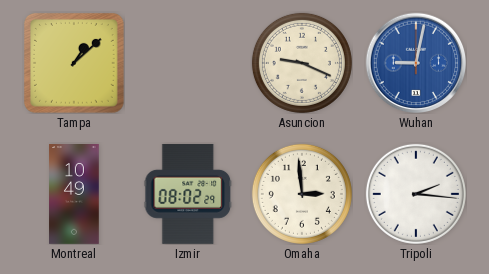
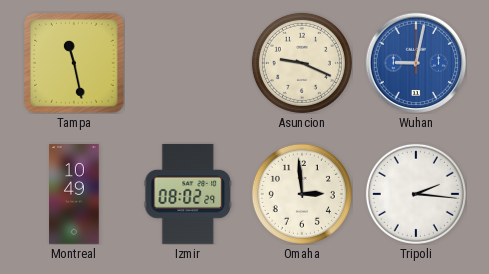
Tampa: 1:08 -> 11:28 (74, 63)
